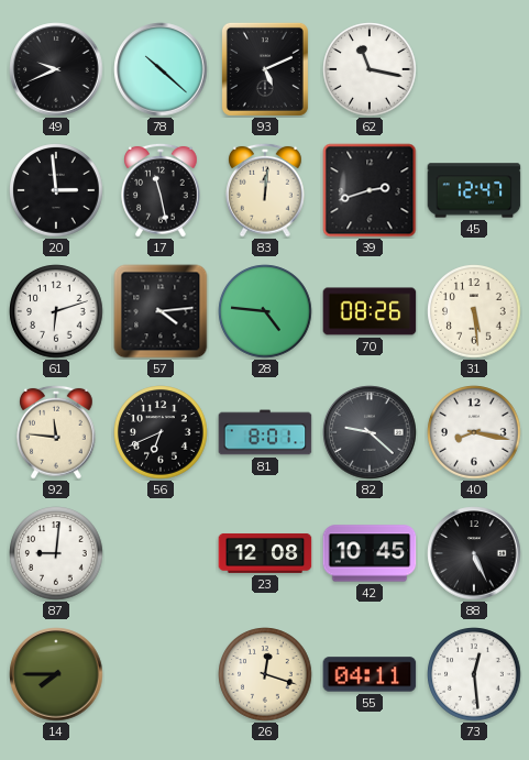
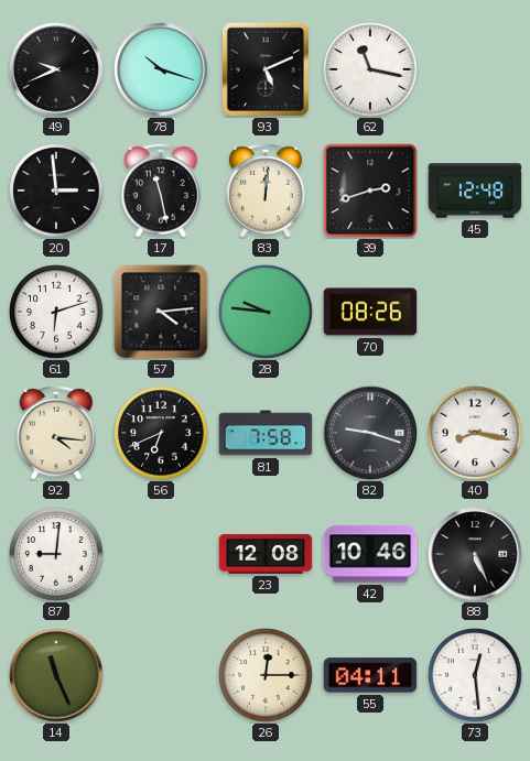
78: 10:22 -> 10:18 (161, 69)
45: 12:47 -> 12:48 (475, 191)
28: 4:46 -> 9:46 (266, 312)
31: 5:29 -> none (474, 311)
92: 11:46 -> 4:16 (56, 433)
81: 8:01 -> 7:58 (266, 433)
82: 9:22 -> 9:18 (370, 433)
42: 10:45 -> 10:46 (370, 554)
14: 7:45 -> 11:26 (56, 675)
26: 12:18 -> 12:15 (266, 675)
